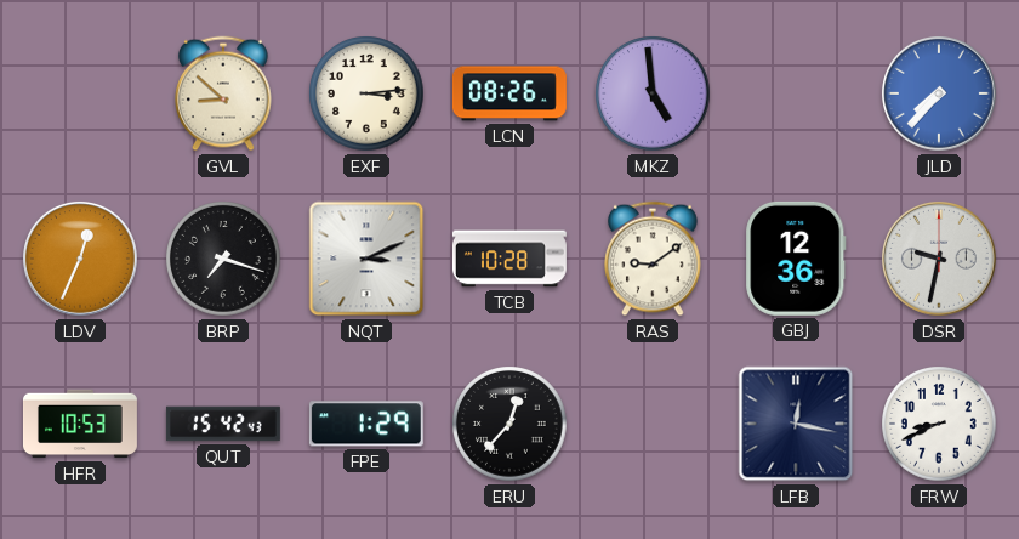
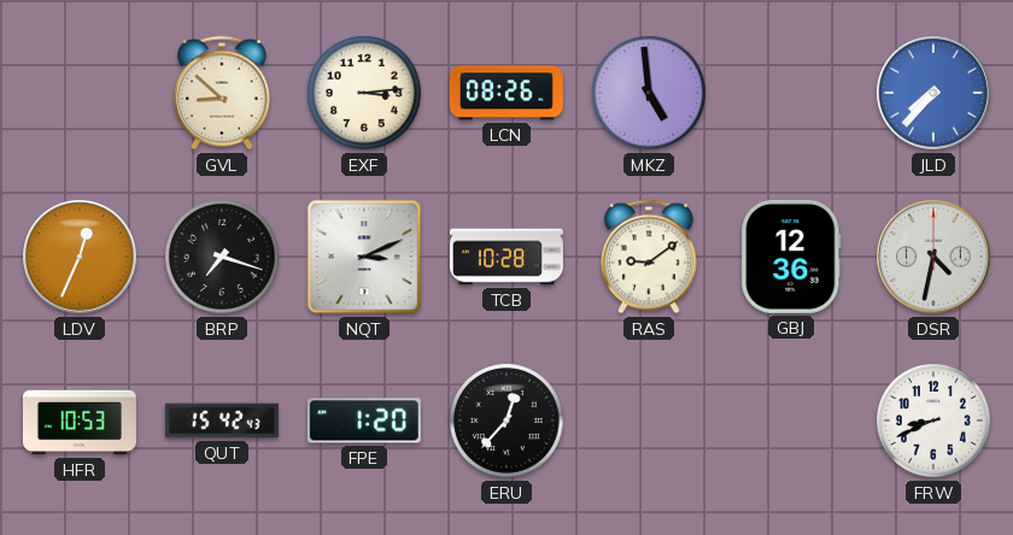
DSR: 9:32 -> 4:32 (933, 257)
FPE: 1:29 -> 1:20 (364, 421)
LFB: 12:17 -> none (796, 424)
